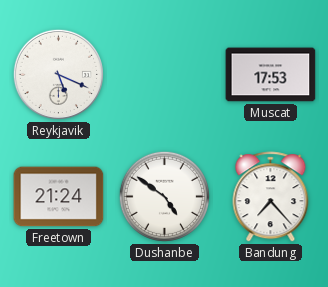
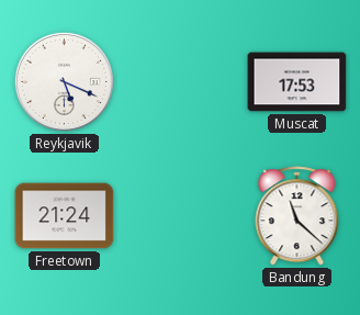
Dushanbe: 4:51 -> none (164, 196)
Bandung: 7:23 -> 11:22 (297, 216)
